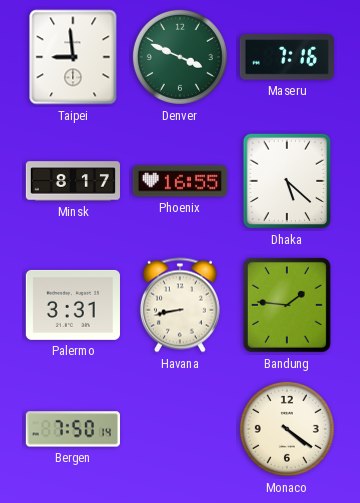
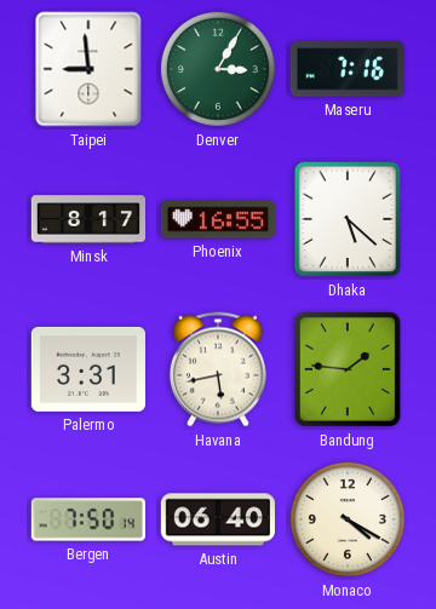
Denver: 3:49 -> 3:05 (218, 69)
Havana: 8:43 -> 5:43 (218, 369)
Austin: none -> 06:40 (218, 519)
Monaco: 4:21 -> 4:20 (348, 519)
